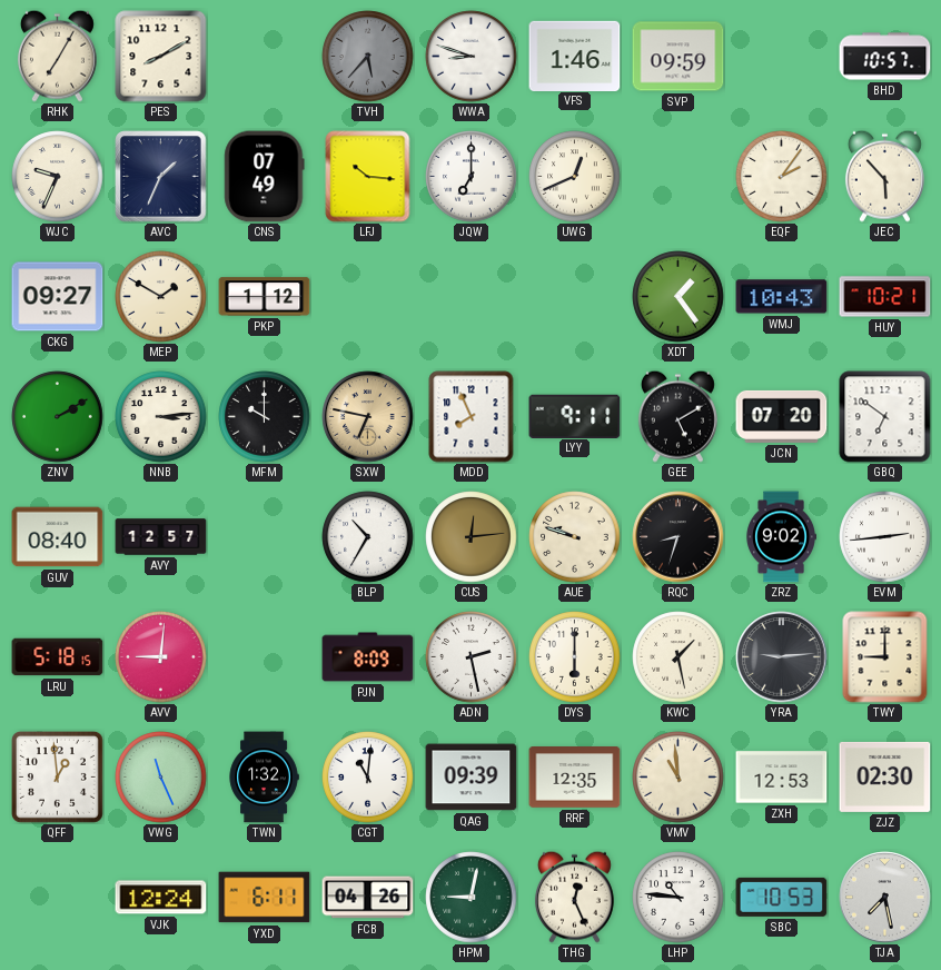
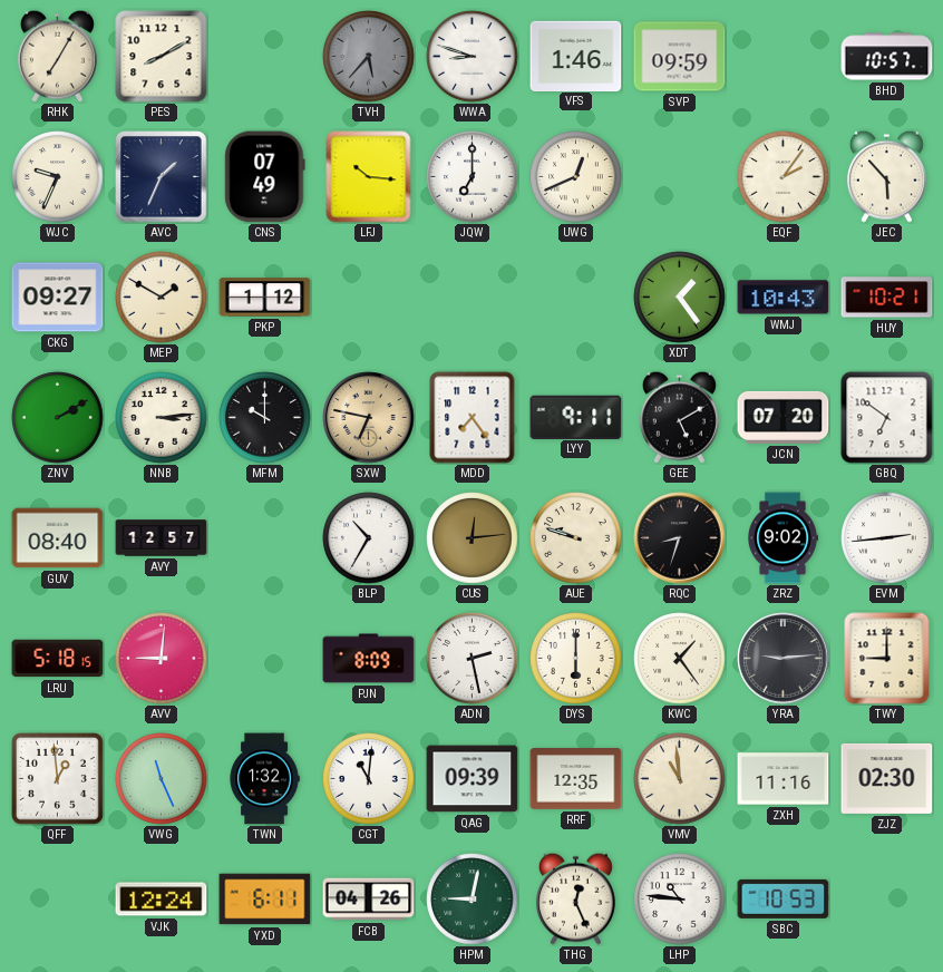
MDD: 7:56 -> 7:24 (473, 418)
KWC: 1:28 -> 1:24 (680, 659)
ZXH: 12:53 -> 11:16 (784, 779)
TJA: 7:28 -> none (885, 898)
